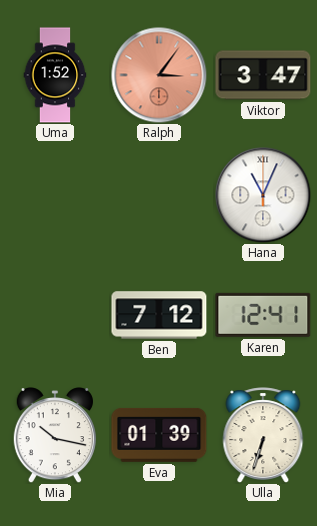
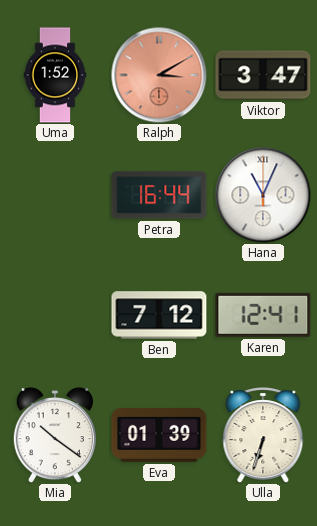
Ralph: 3:06 -> 3:10 (159, 75)
Petra: none -> 16:44 (159, 195)
Mia: 10:17 -> 10:21 (55, 435)
